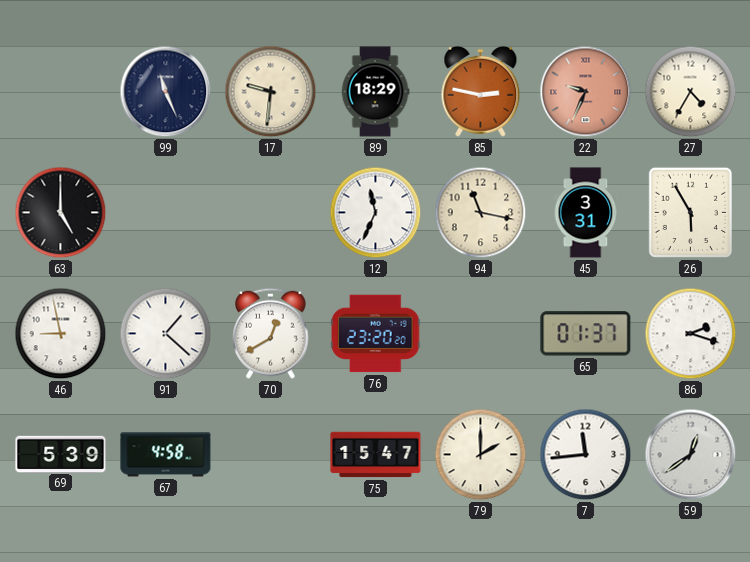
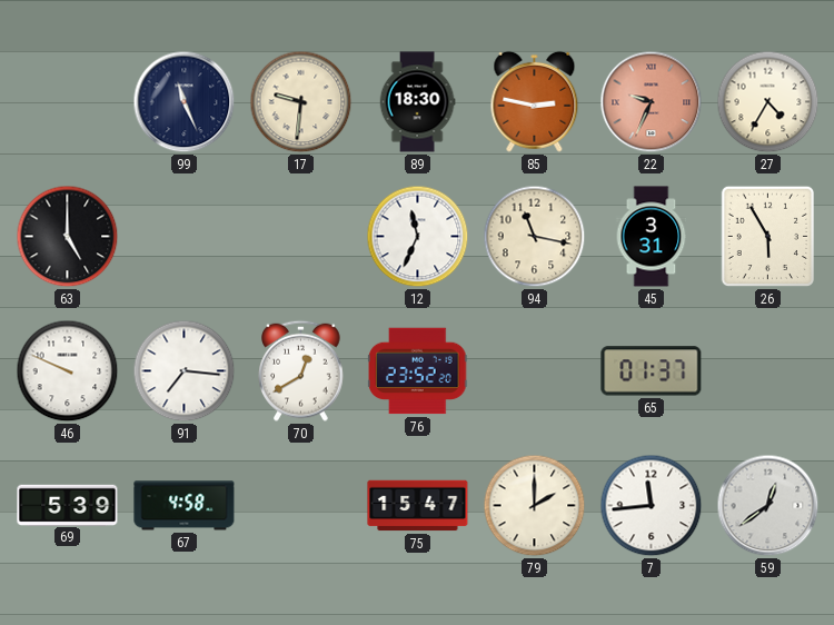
89: 18:29 -> 18:30 (417, 102)
46: 8:58 -> 9:49 (68, 371)
91: 1:22 -> 7:16 (185, 371)
76: 23:20 -> 23:52 (418, 371)
86: 2:18 -> none (691, 334)
